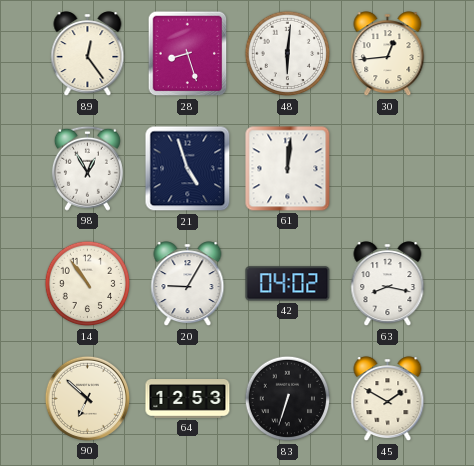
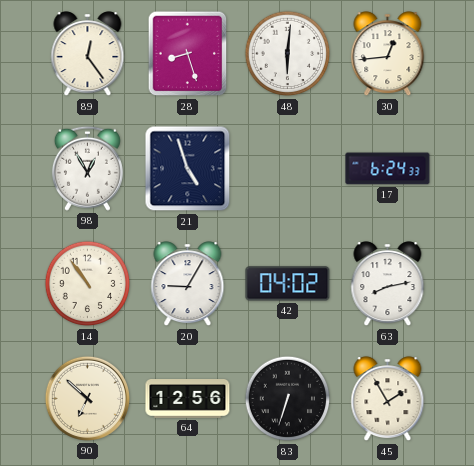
61: 12:01 -> none (288, 169)
17: none -> 6:24 (388, 169)
63: 8:17 -> 8:13 (388, 284)
64: 12:53 -> 12:56 (188, 399)
45: 1:50 -> 1:55 (388, 399)
